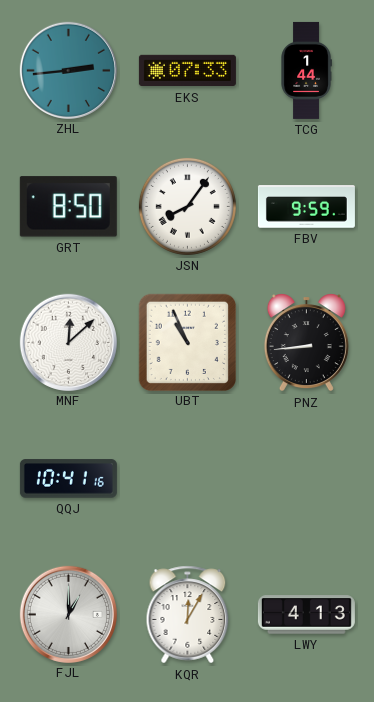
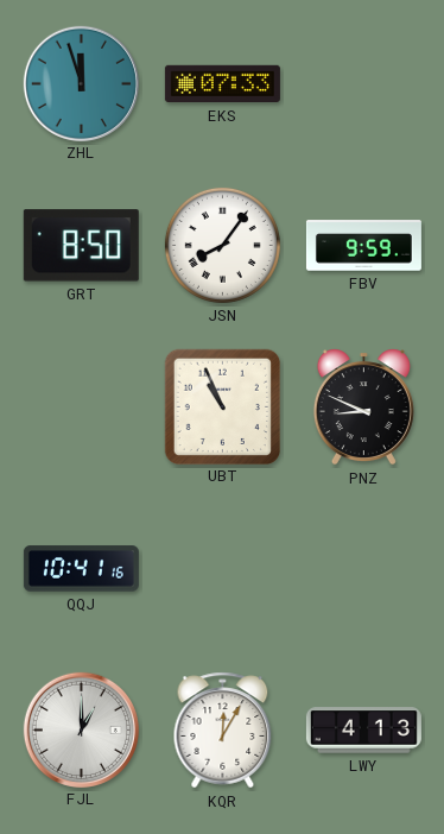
ZHL: 2:44 -> 11:57 (81, 83)
TCG: 1:44 -> none (306, 70)
MNF: 12:08 -> none (68, 342)
PNZ: 8:44 -> 8:49 (363, 407)
